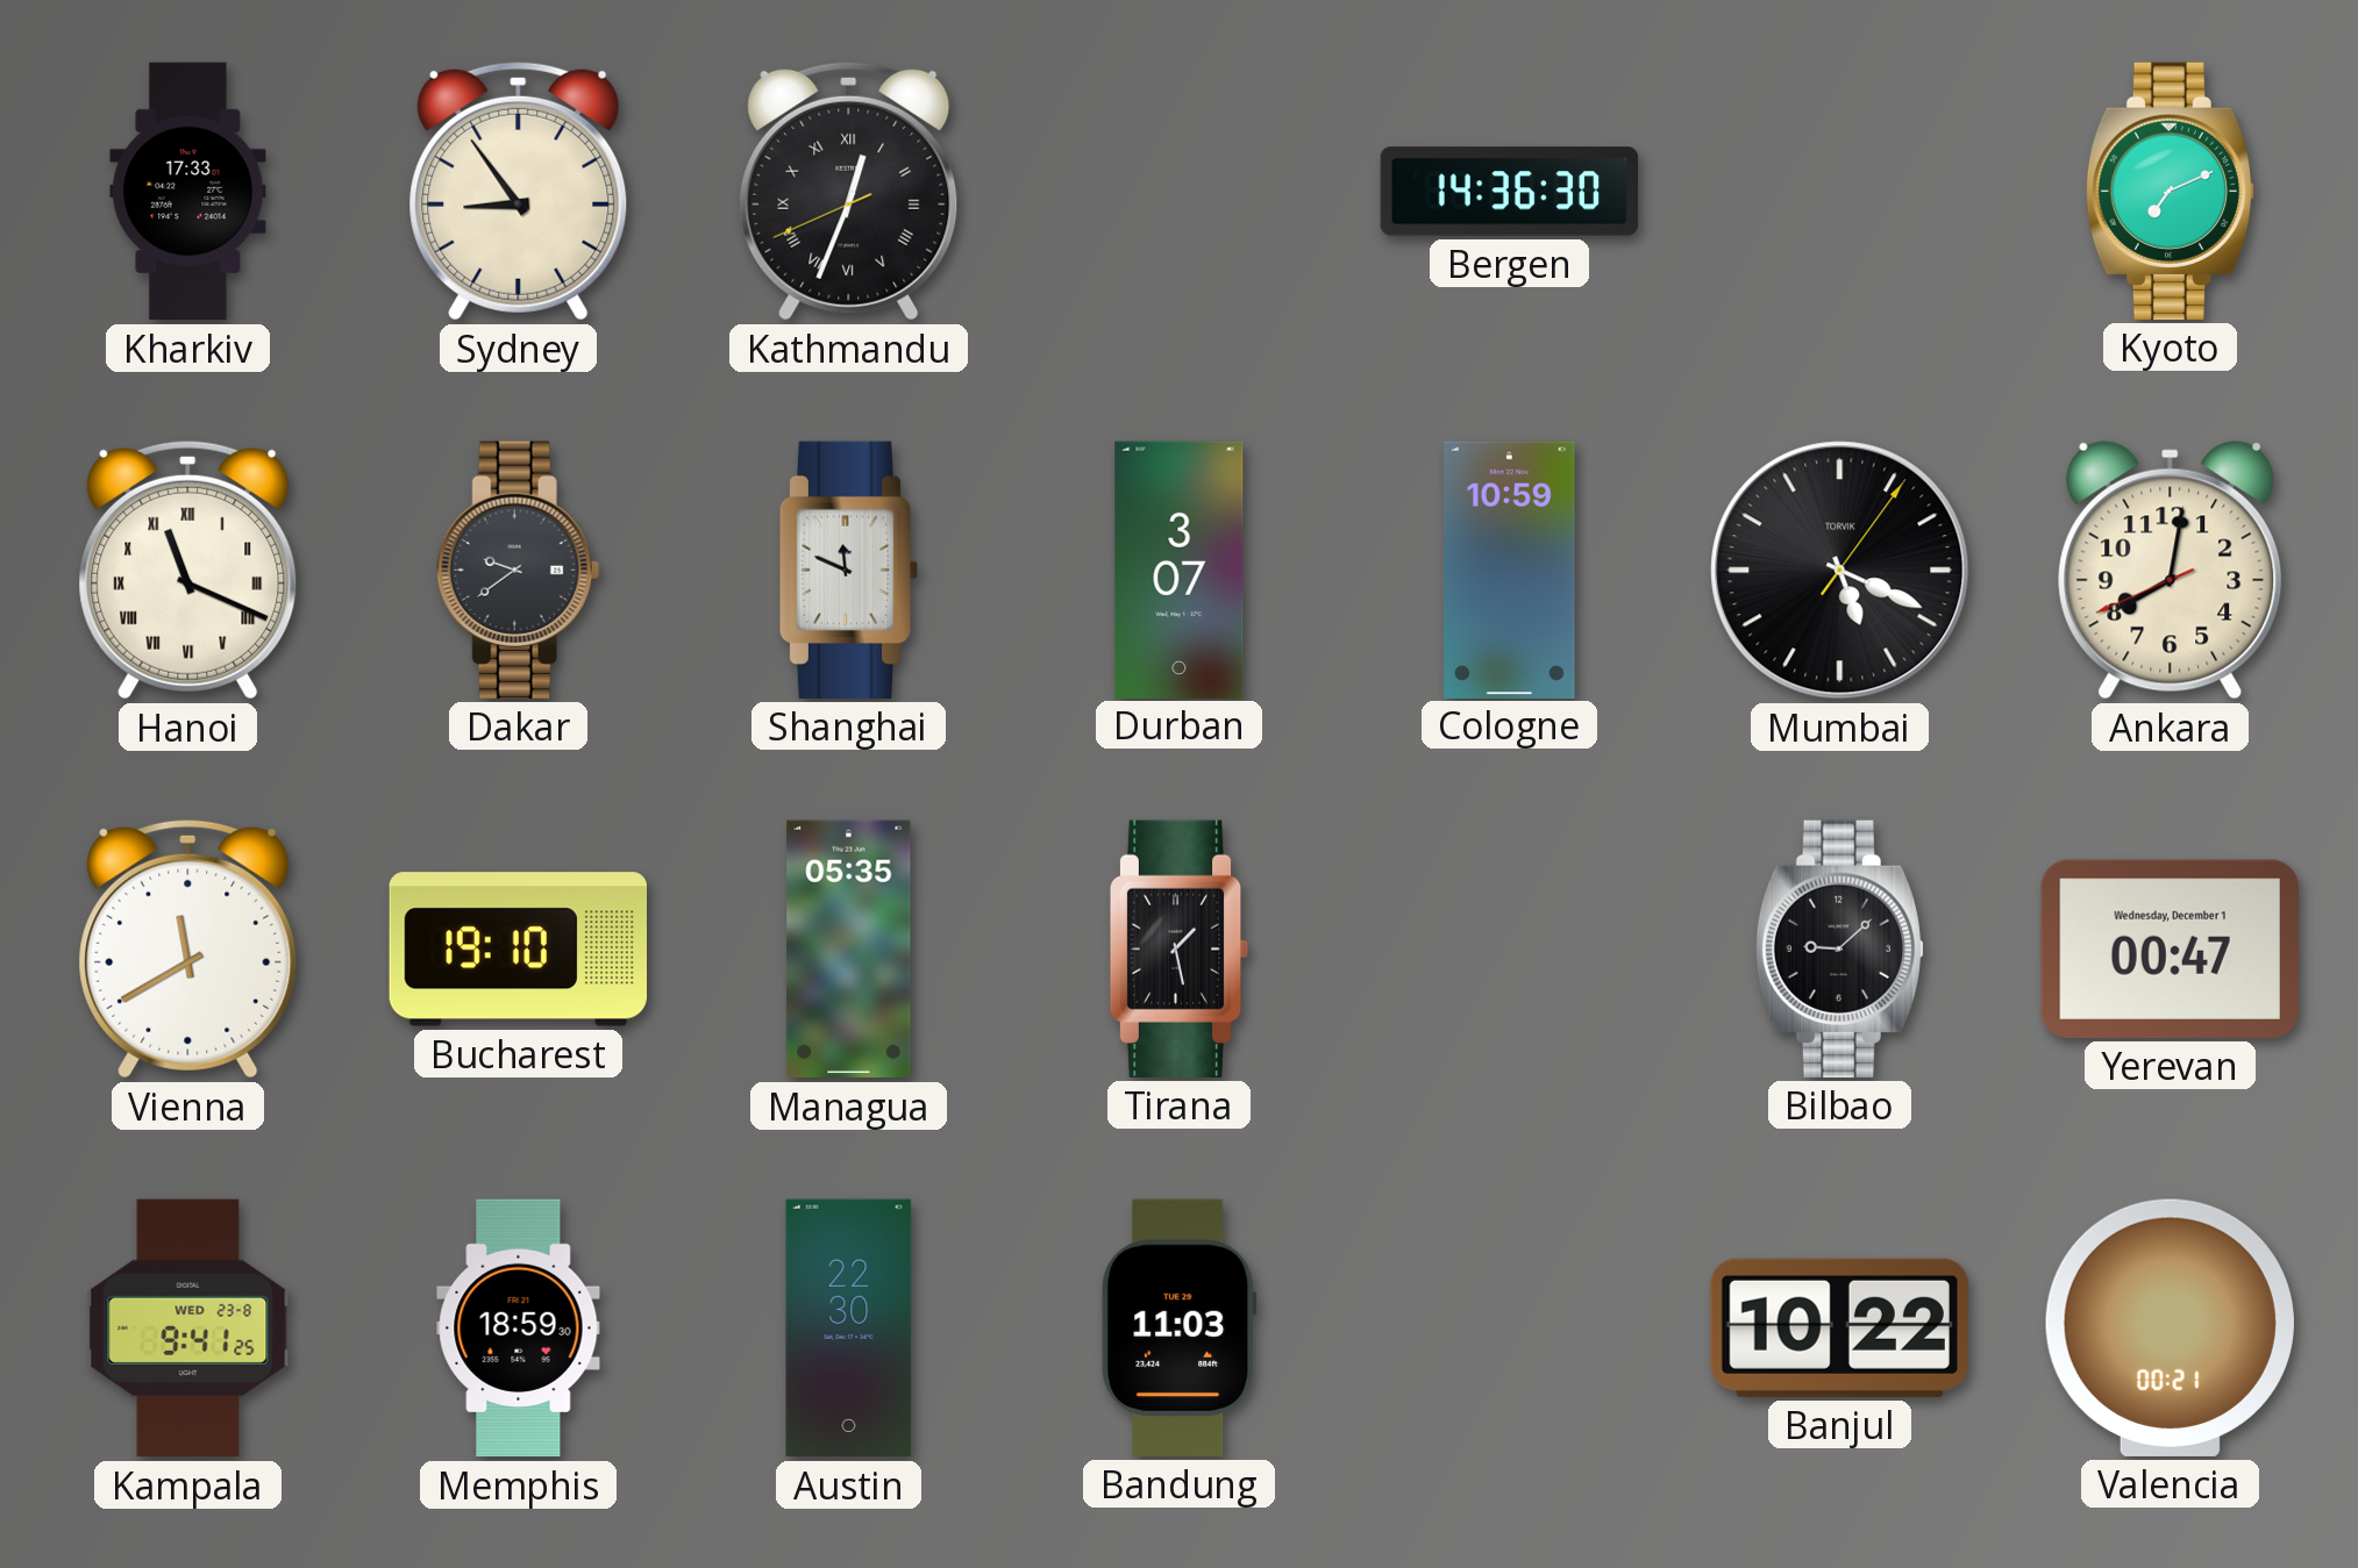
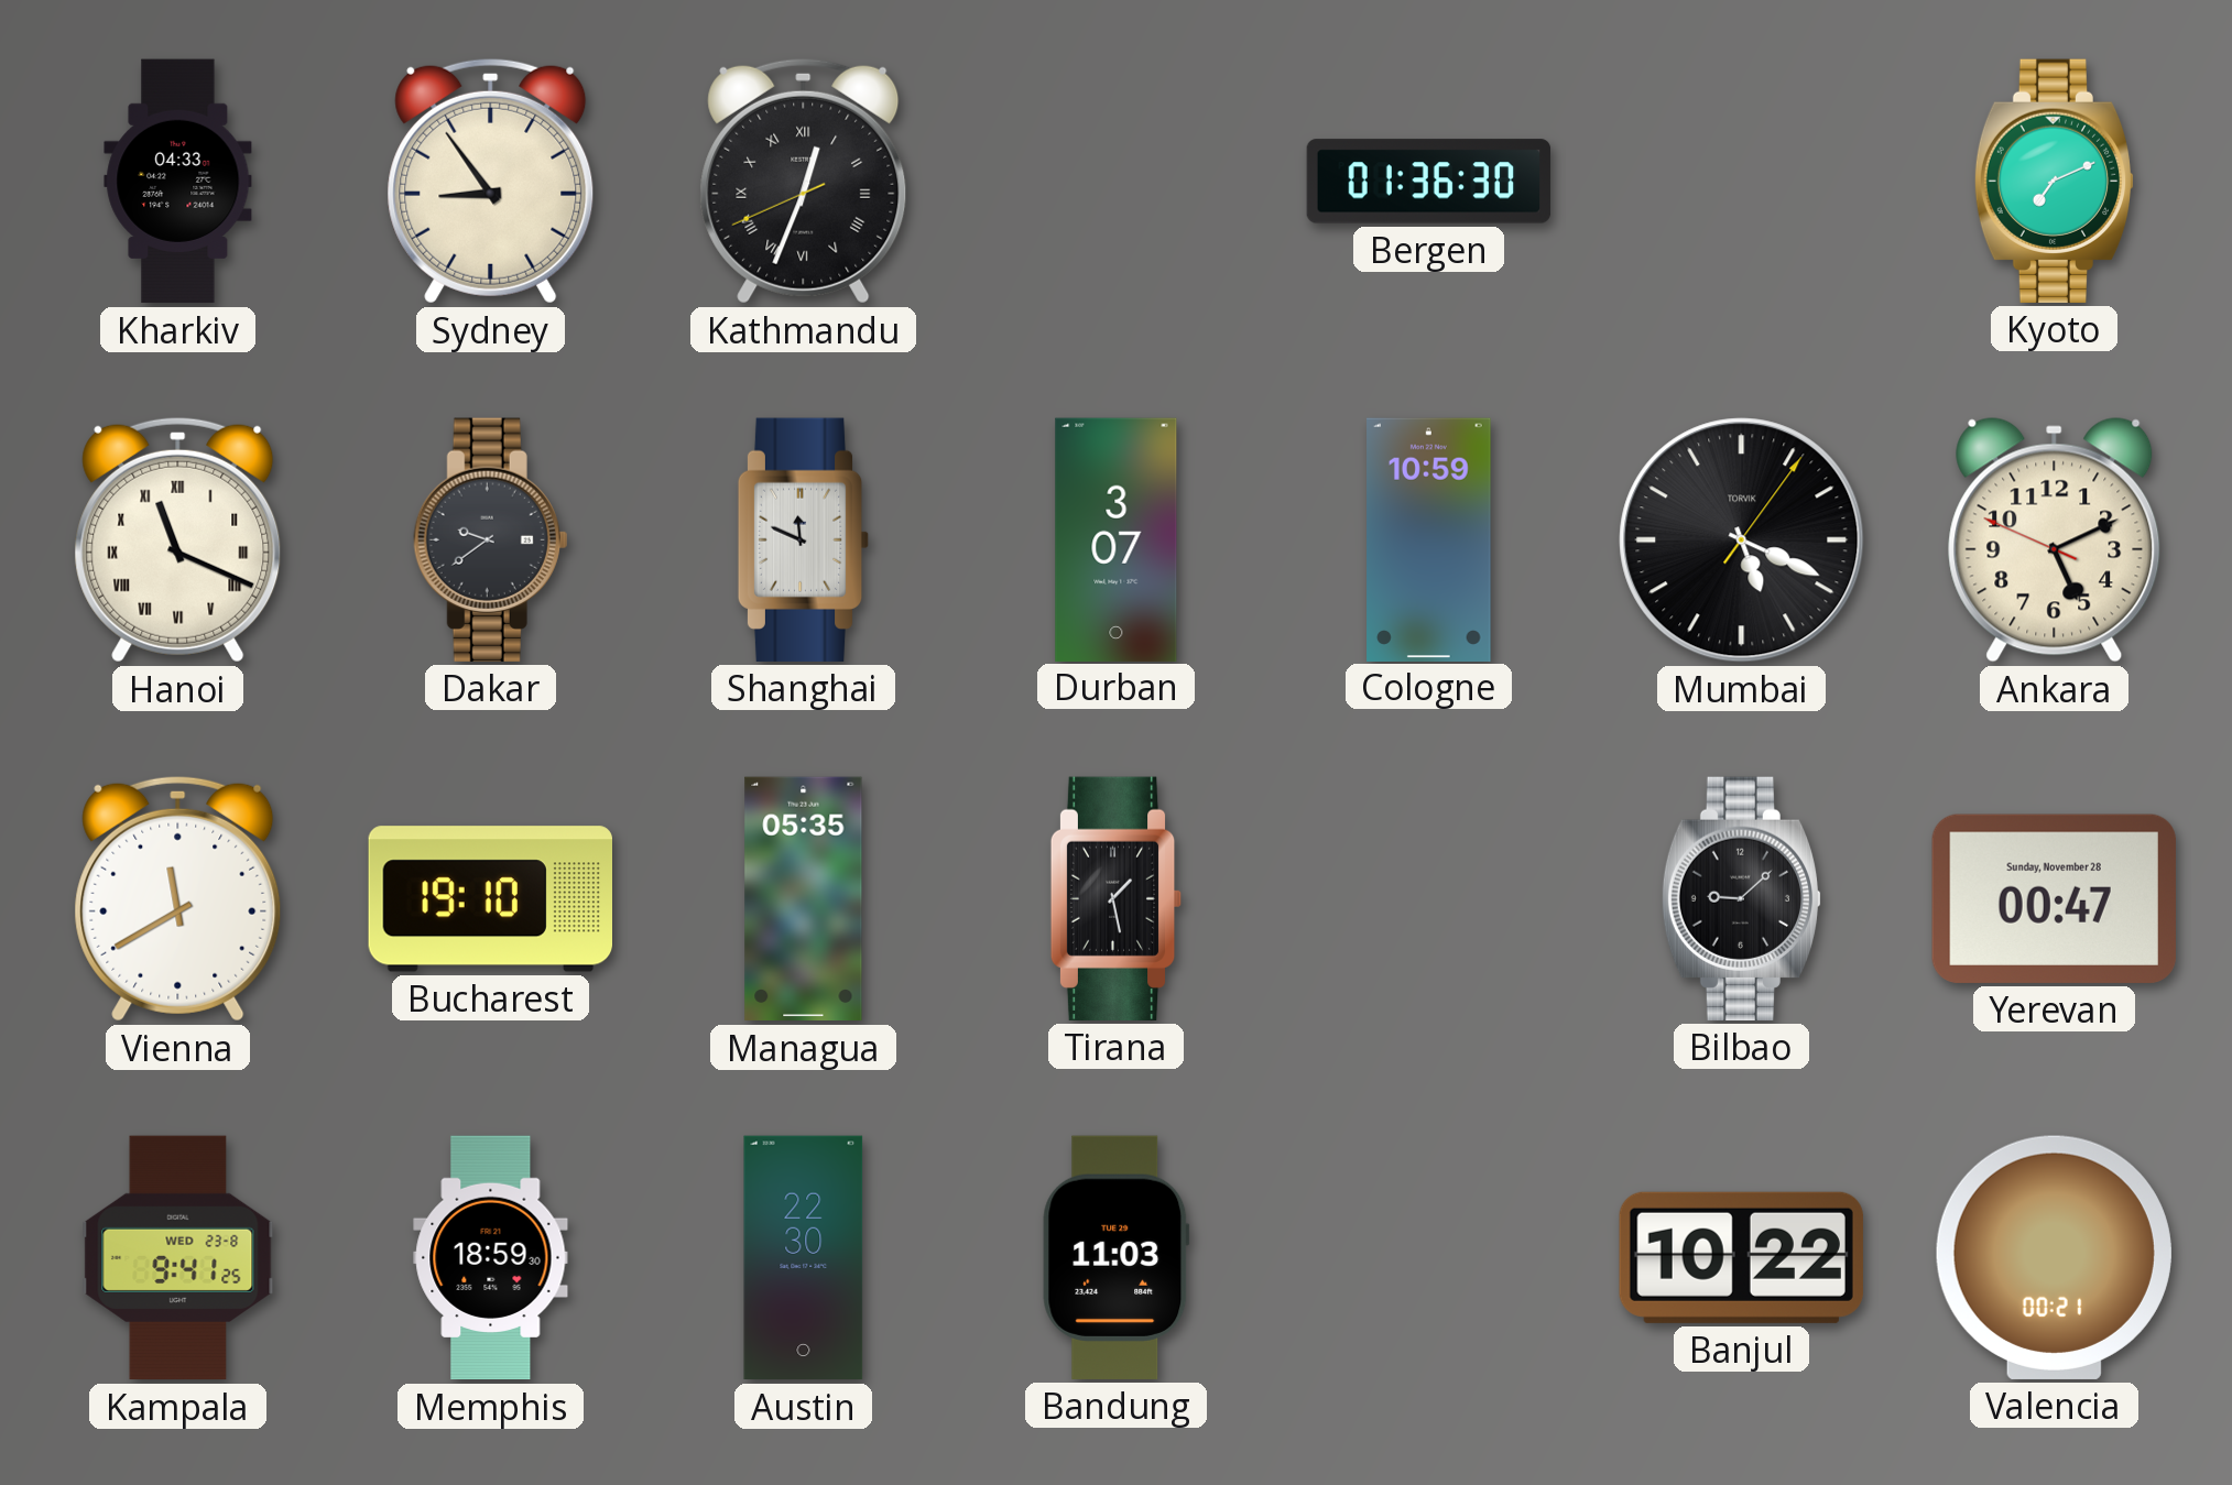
Kharkiv: 17:33 -> 04:33 (178, 182)
Bergen: 14:36 -> 01:36 (1429, 182)
Ankara: 8:01 -> 5:10 (2055, 541)
Yerevan date: Wednesday, December 1 -> Sunday, November 28 (2054, 898)
